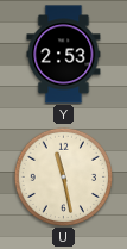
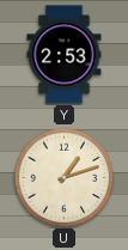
U: 11:28 -> 1:12 (63, 177)
